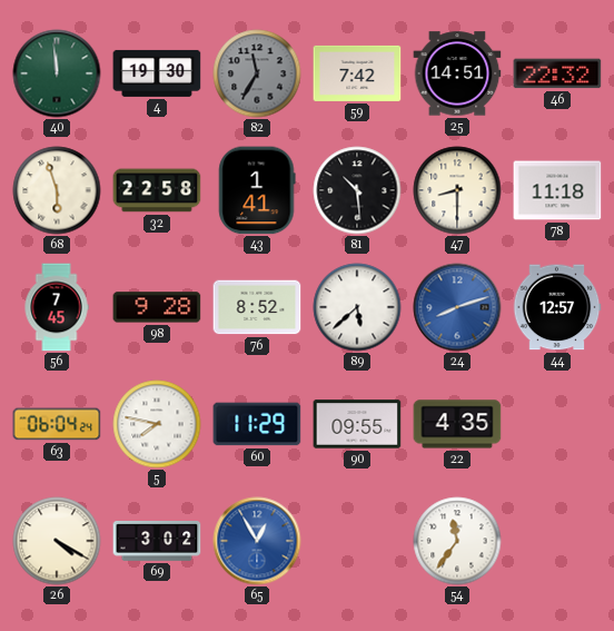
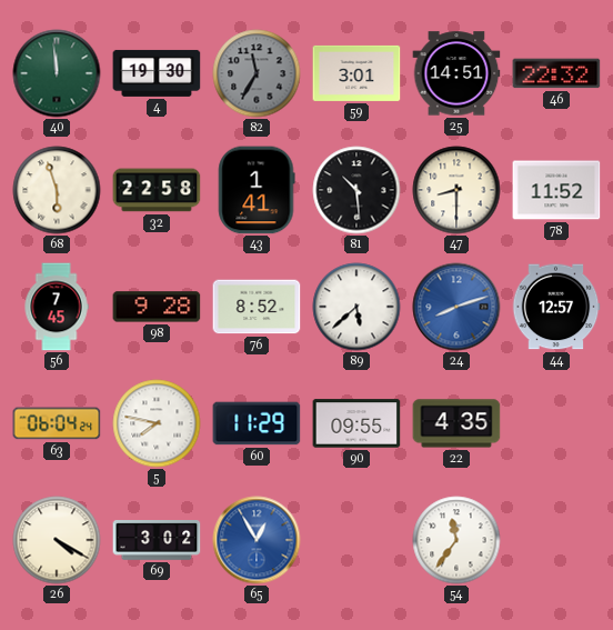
59: 7:42 -> 3:01 (356, 73)
78: 11:18 -> 11:52 (556, 190)
